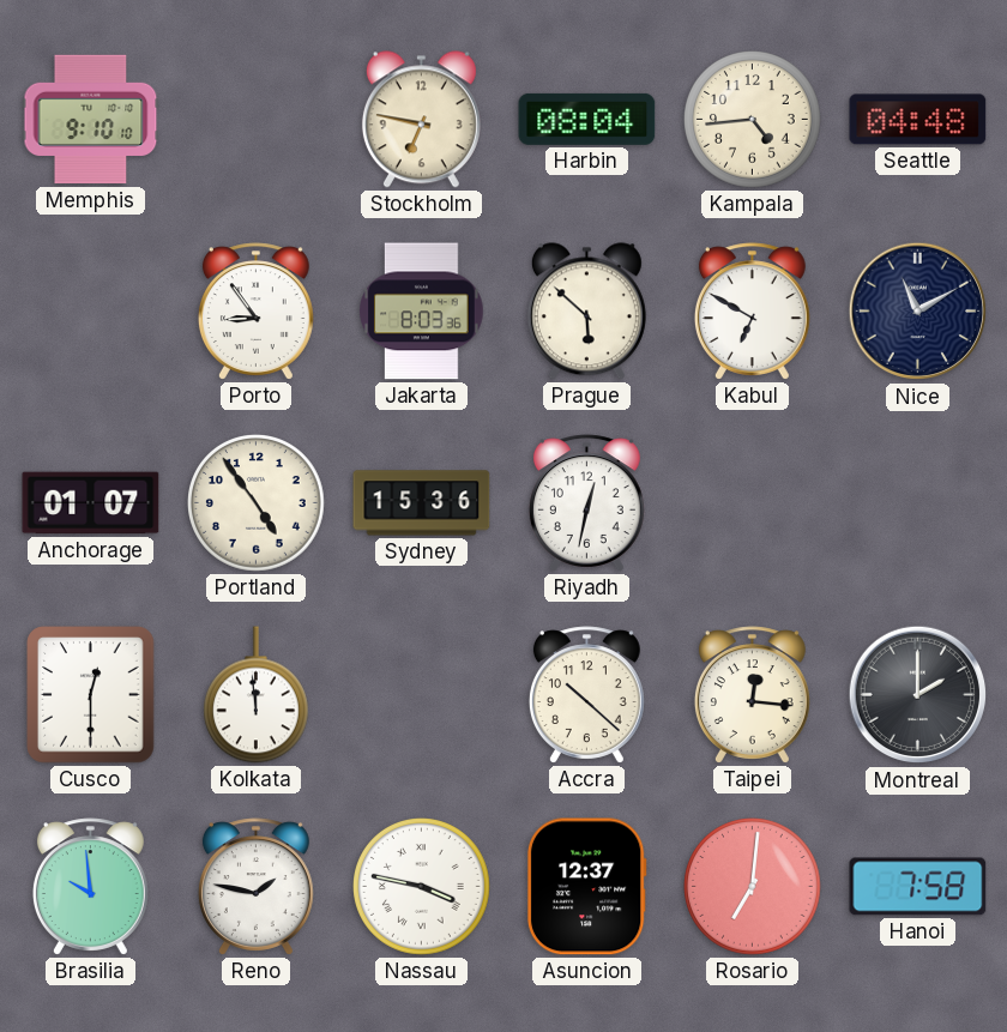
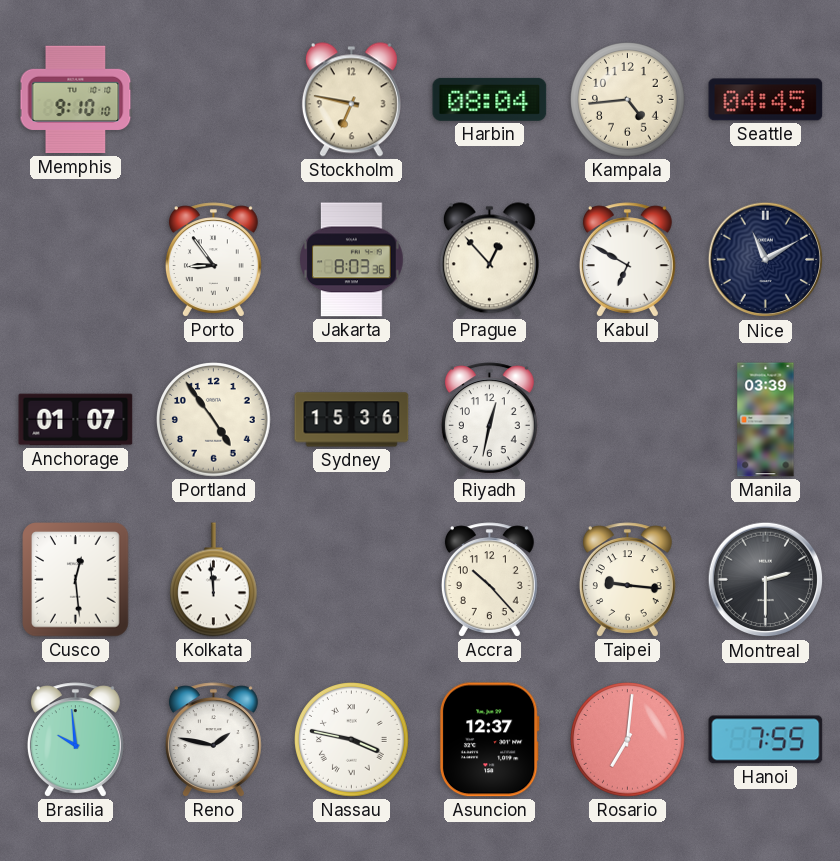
Seattle: 04:48 -> 04:45 (766, 100)
Prague: 5:52 -> 12:53 (489, 260)
Manila: none -> 03:39 (766, 420)
Cusco: 12:30 -> 12:29 (76, 580)
Accra: 10:22 -> 10:23 (489, 580)
Taipei: 12:16 -> 9:16 (627, 580)
Montreal: 2:00 -> 2:30 (766, 580)
Hanoi: 7:58 -> 7:55 (766, 740)
